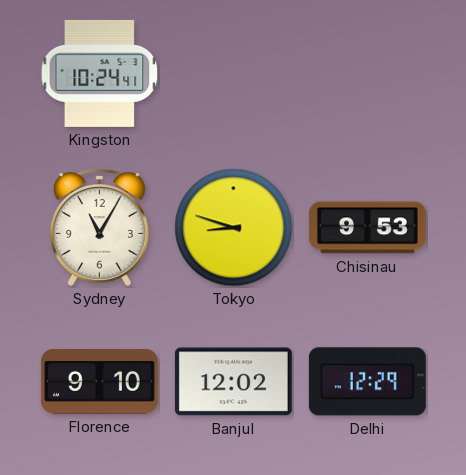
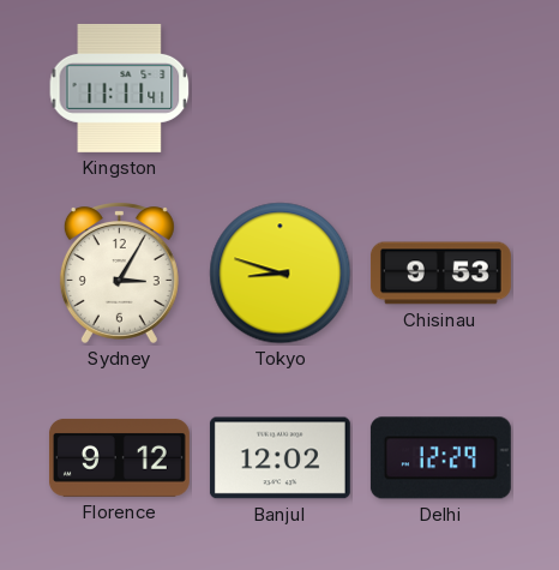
Kingston: 10:24 -> 11:11 (120, 88)
Sydney: 11:05 -> 3:05 (119, 274)
Florence: 9:10 -> 9:12 (119, 457)
